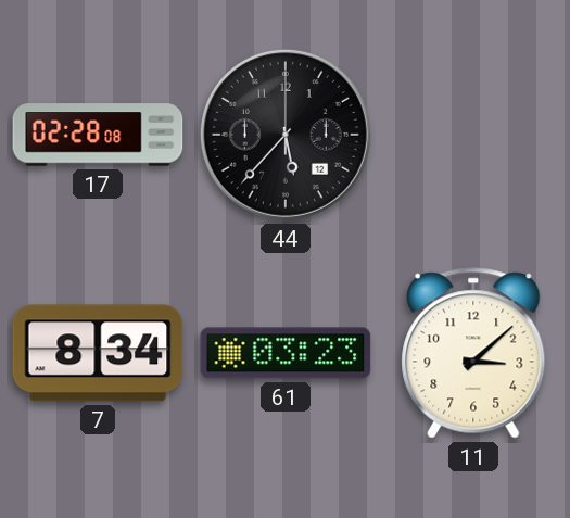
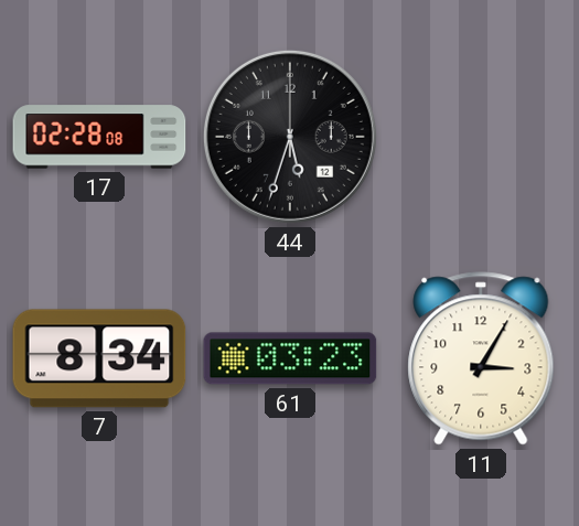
44: 5:37 -> 5:33 (290, 137)
11: 3:08 -> 3:05 (481, 358)
